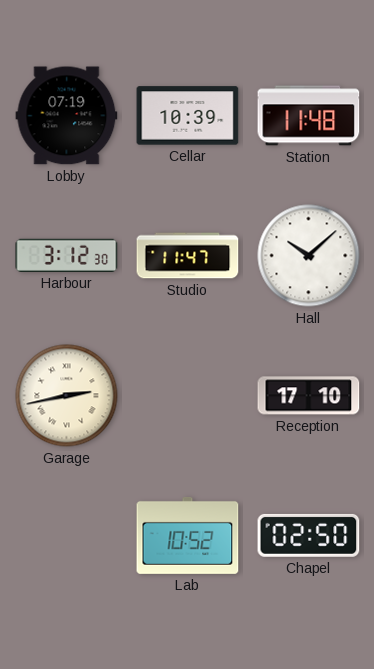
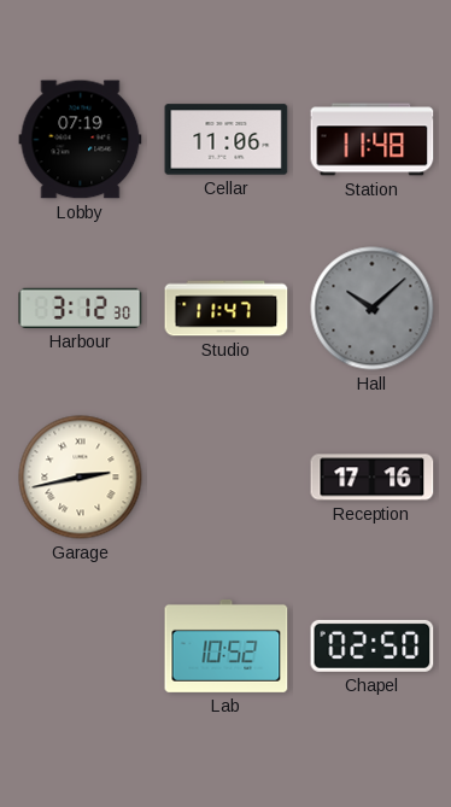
Cellar: 10:39 -> 11:06 (227, 140)
Hall dial: white -> grey (373, 309)
Reception: 17:10 -> 17:16 (373, 478)
